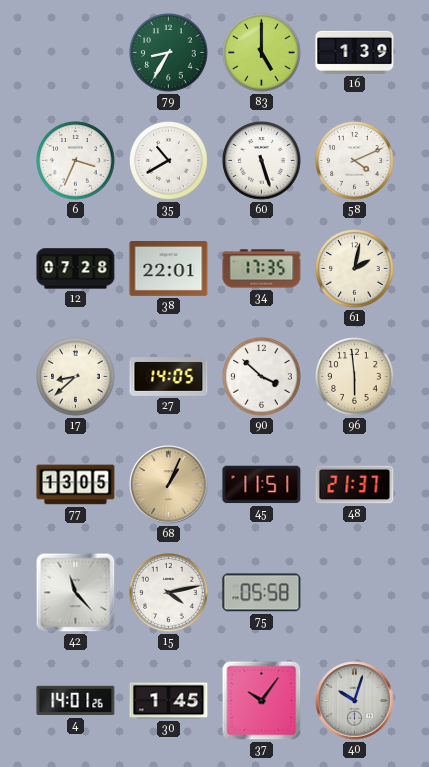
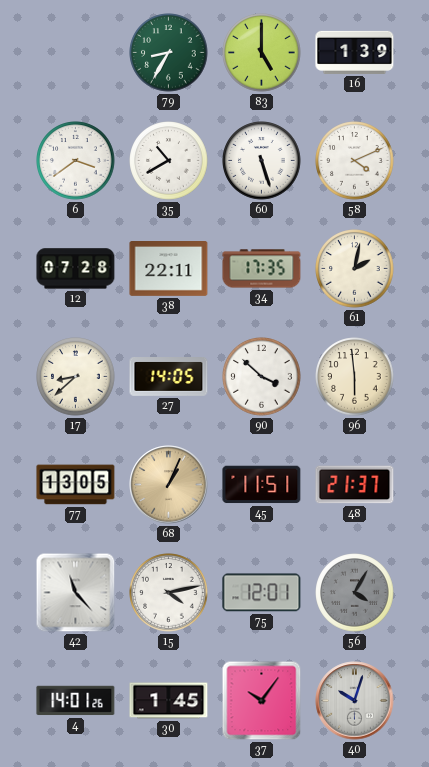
6: 3:34 -> 3:39 (76, 161)
38: 22:01 -> 22:11 (169, 269)
75: 05:58 -> 12:01 (262, 593)
56: none -> 4:05 (355, 593)
